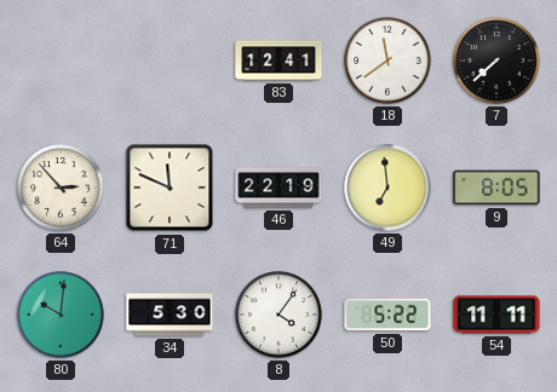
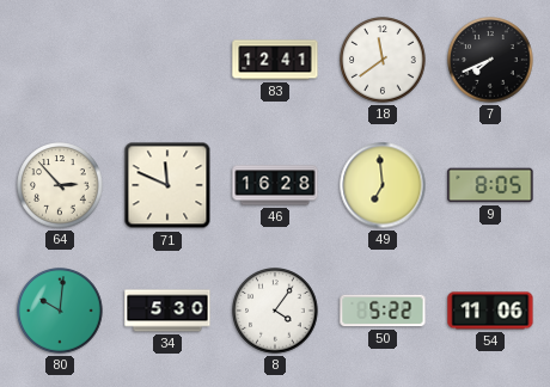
7: 7:38 -> 7:41 (490, 60)
46: 22:19 -> 16:28 (275, 185)
54: 11:11 -> 11:06 (490, 311)
